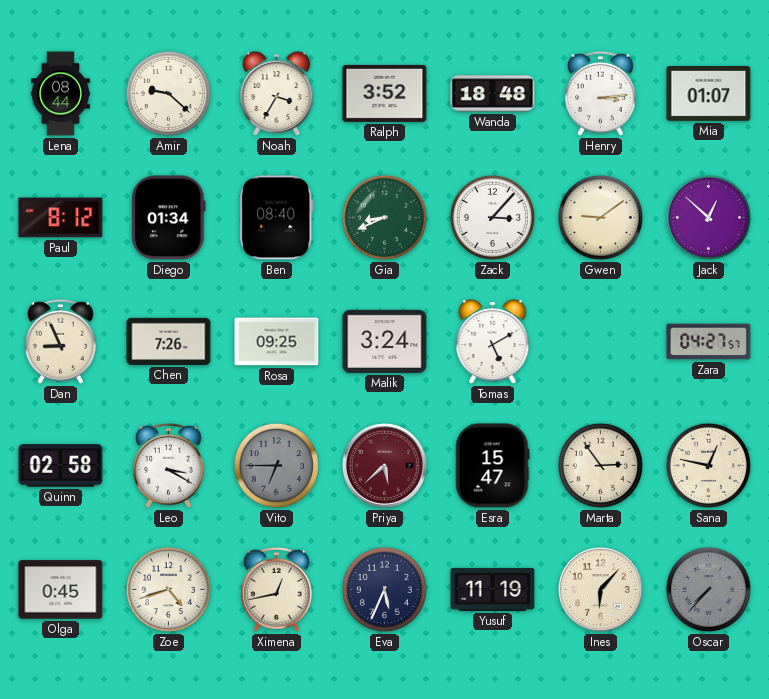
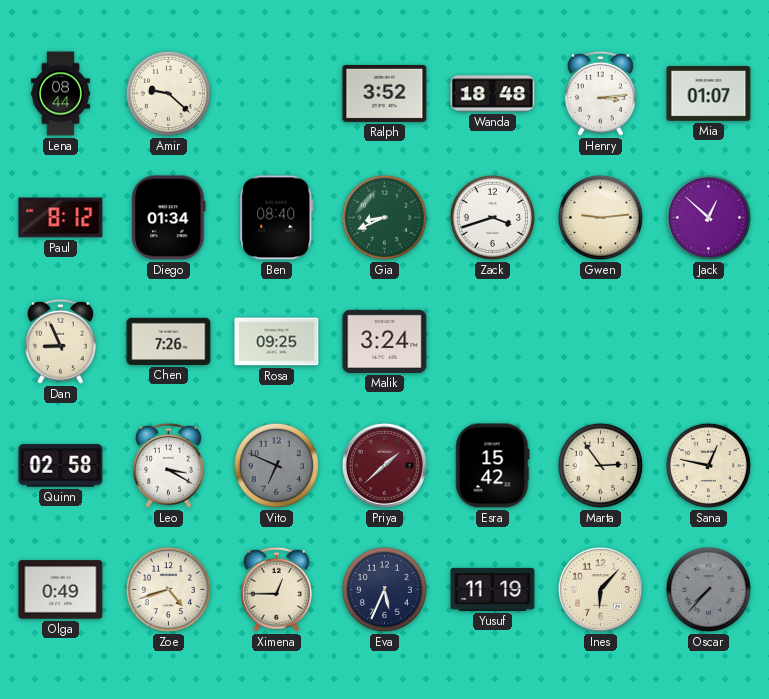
Noah: 3:35 -> none (277, 94)
Zack: 3:07 -> 3:42 (492, 217)
Gwen: 9:09 -> 9:14 (600, 217)
Tomas: 5:10 -> none (493, 342)
Zara: 04:27 -> none (709, 342)
Vito: 6:45 -> 6:49 (276, 465)
Priya: 5:38 -> 1:38 (384, 465)
Esra: 15:47 -> 15:42 (493, 466)
Olga: 0:45 -> 0:49 (61, 590)
Ximena: 12:43 -> 12:45 (276, 589)
